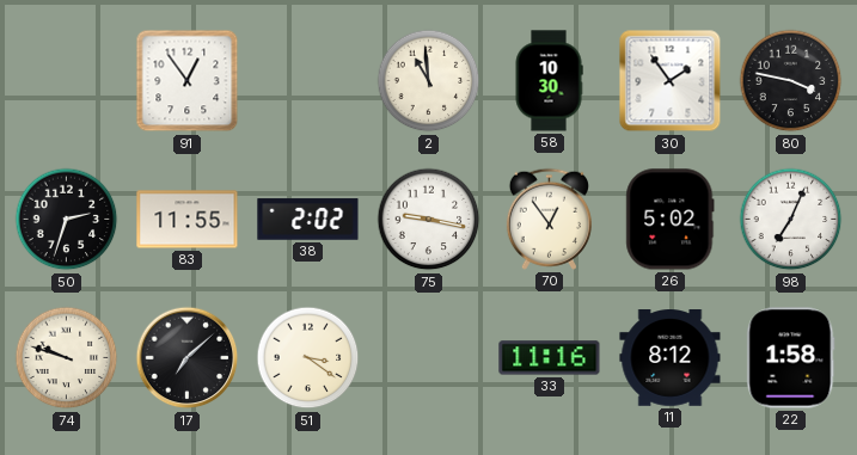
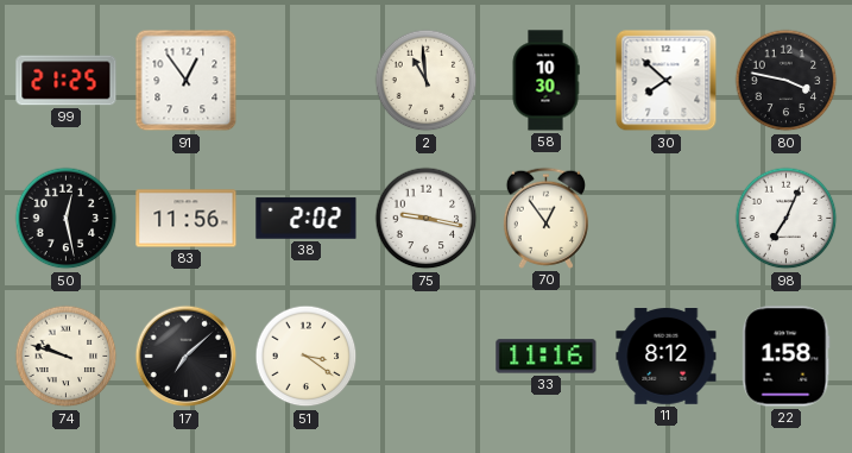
99: none -> 21:25 (67, 81)
30: 1:54 -> 7:52 (667, 81)
50: 2:33 -> 12:28 (67, 219)
83: 11:55 -> 11:56 (187, 219)
26: 5:02 -> none (671, 220)
